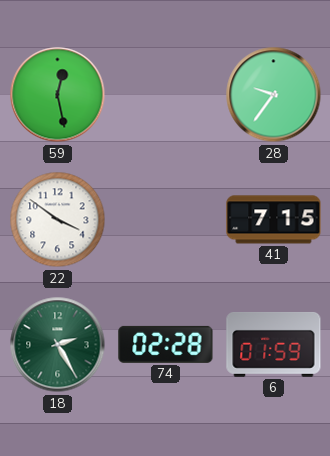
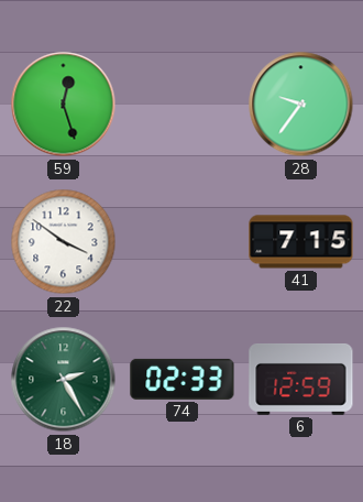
59: 12:28 -> 12:27 (64, 105)
74: 02:28 -> 02:33 (183, 379)
6: 01:59 -> 12:59 (301, 379)
